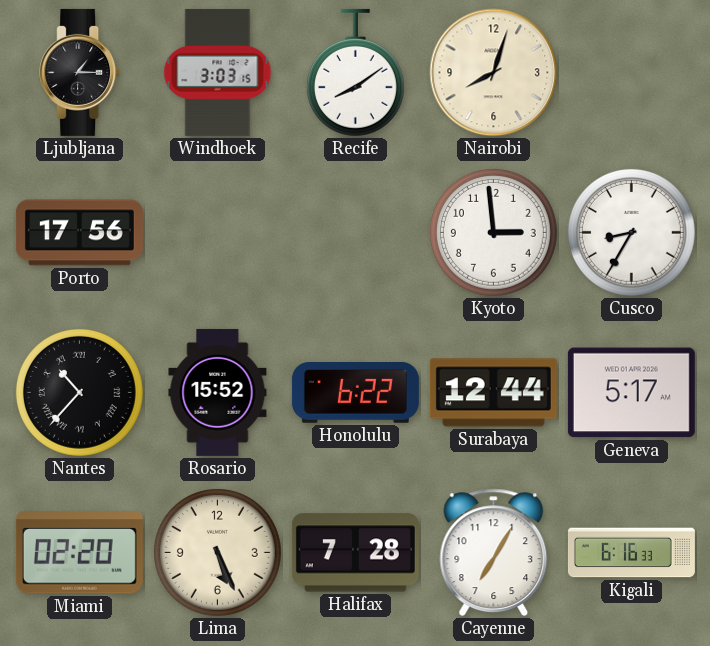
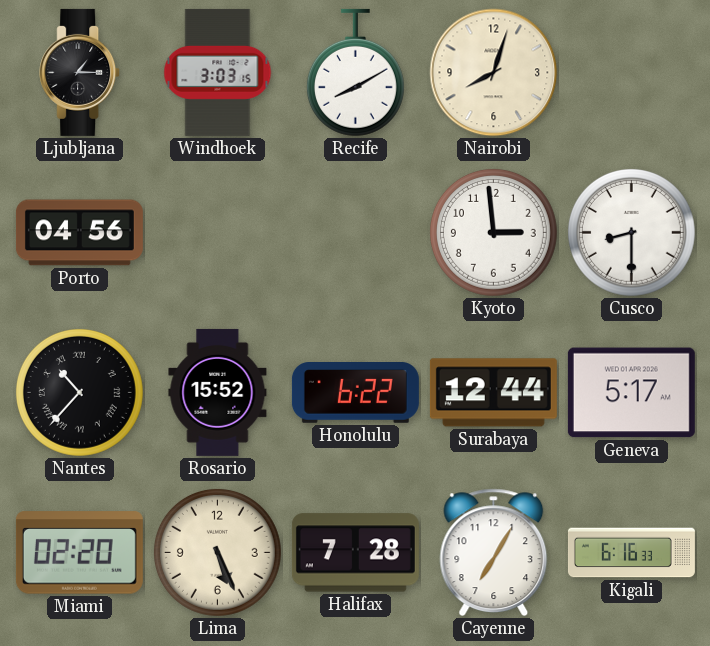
Recife: 8:09 -> 8:10 (355, 73)
Porto: 17:56 -> 04:56 (79, 233)
Cusco: 8:35 -> 8:30 (631, 232)
